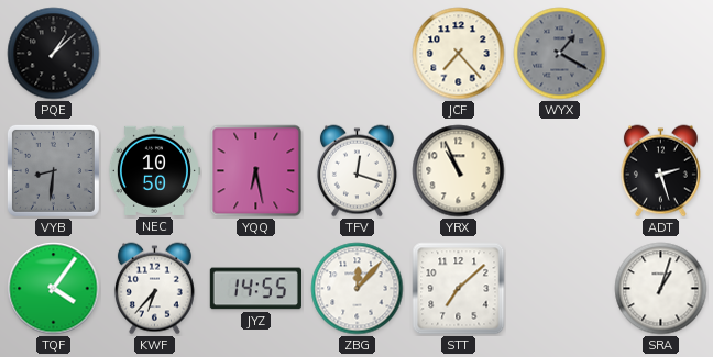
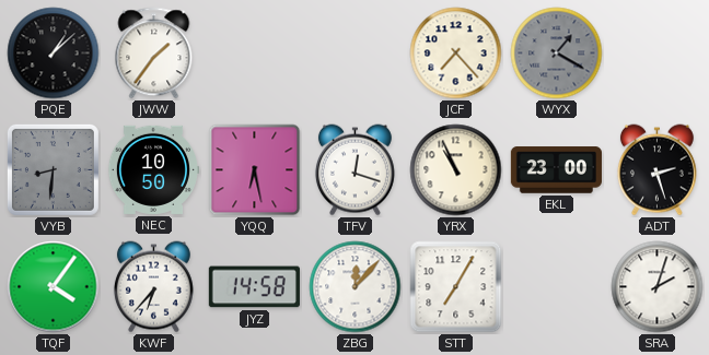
JWW: none -> 1:36 (154, 54)
EKL: none -> 23:00 (556, 170)
JYZ: 14:55 -> 14:58 (254, 287)
STT: 7:08 -> 7:05 (456, 287)
SRA: 1:03 -> 2:03 (658, 287)
